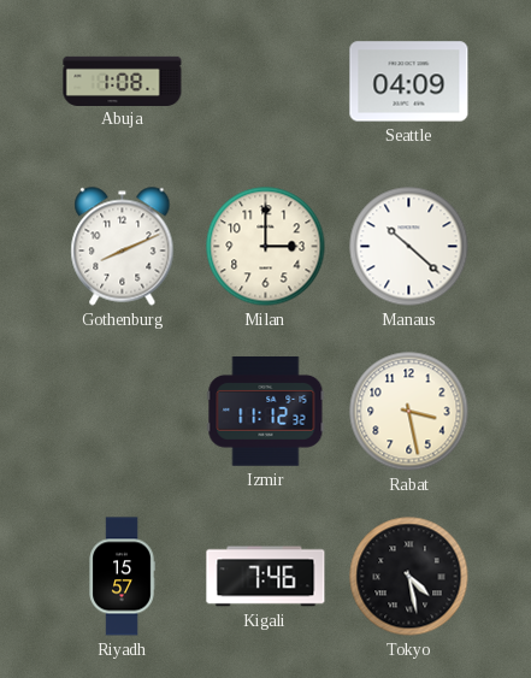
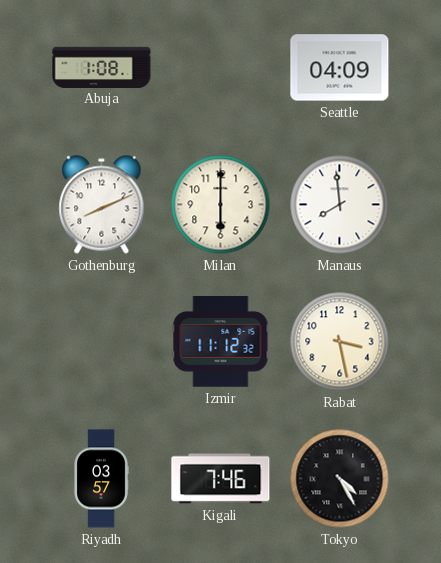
Milan: 3:00 -> 6:00 (221, 205)
Manaus: 10:22 -> 7:59 (340, 205)
Riyadh: 15:57 -> 03:57 (101, 479)
Tokyo: 4:28 -> 4:25 (340, 479)
